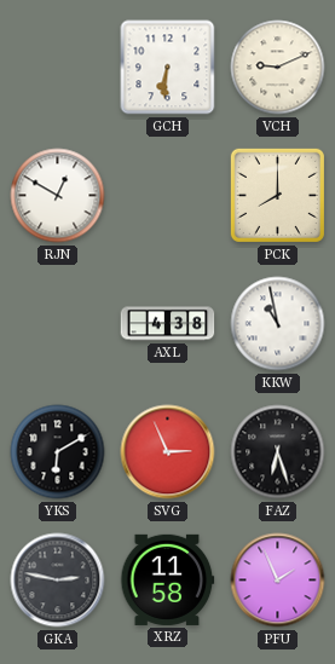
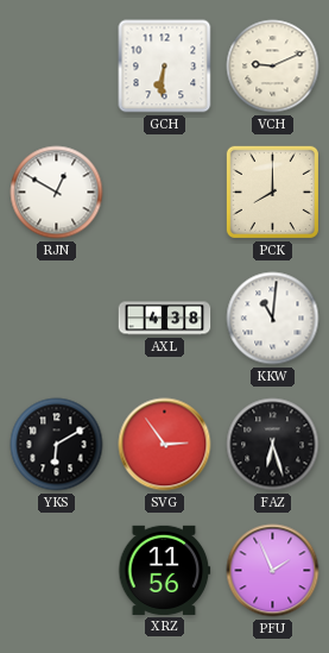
KKW: 10:58 -> 11:01 (273, 319)
SVG: 2:56 -> 2:54 (165, 445)
GKA: 2:47 -> none (58, 581)
XRZ: 11:58 -> 11:56 (165, 570)
